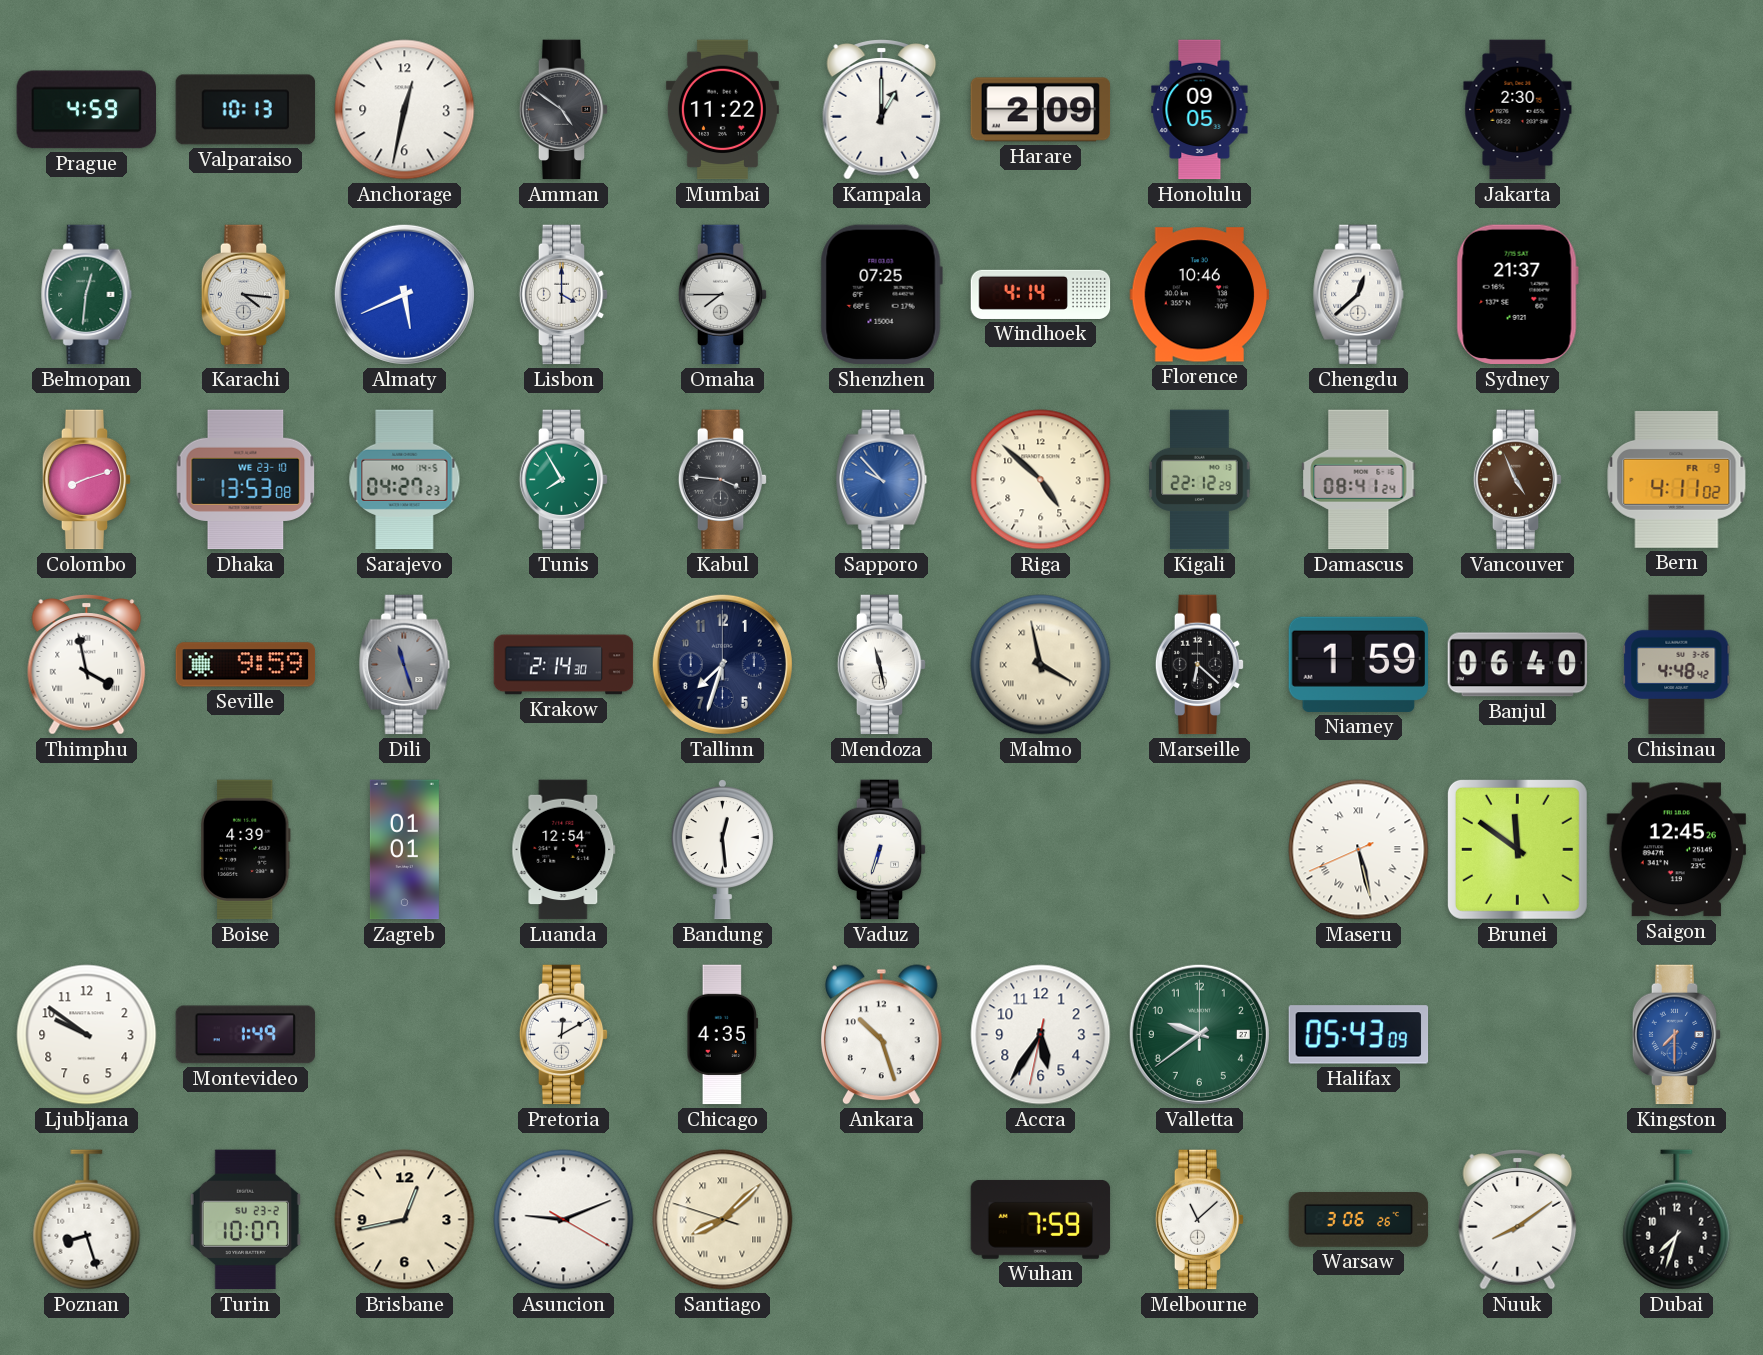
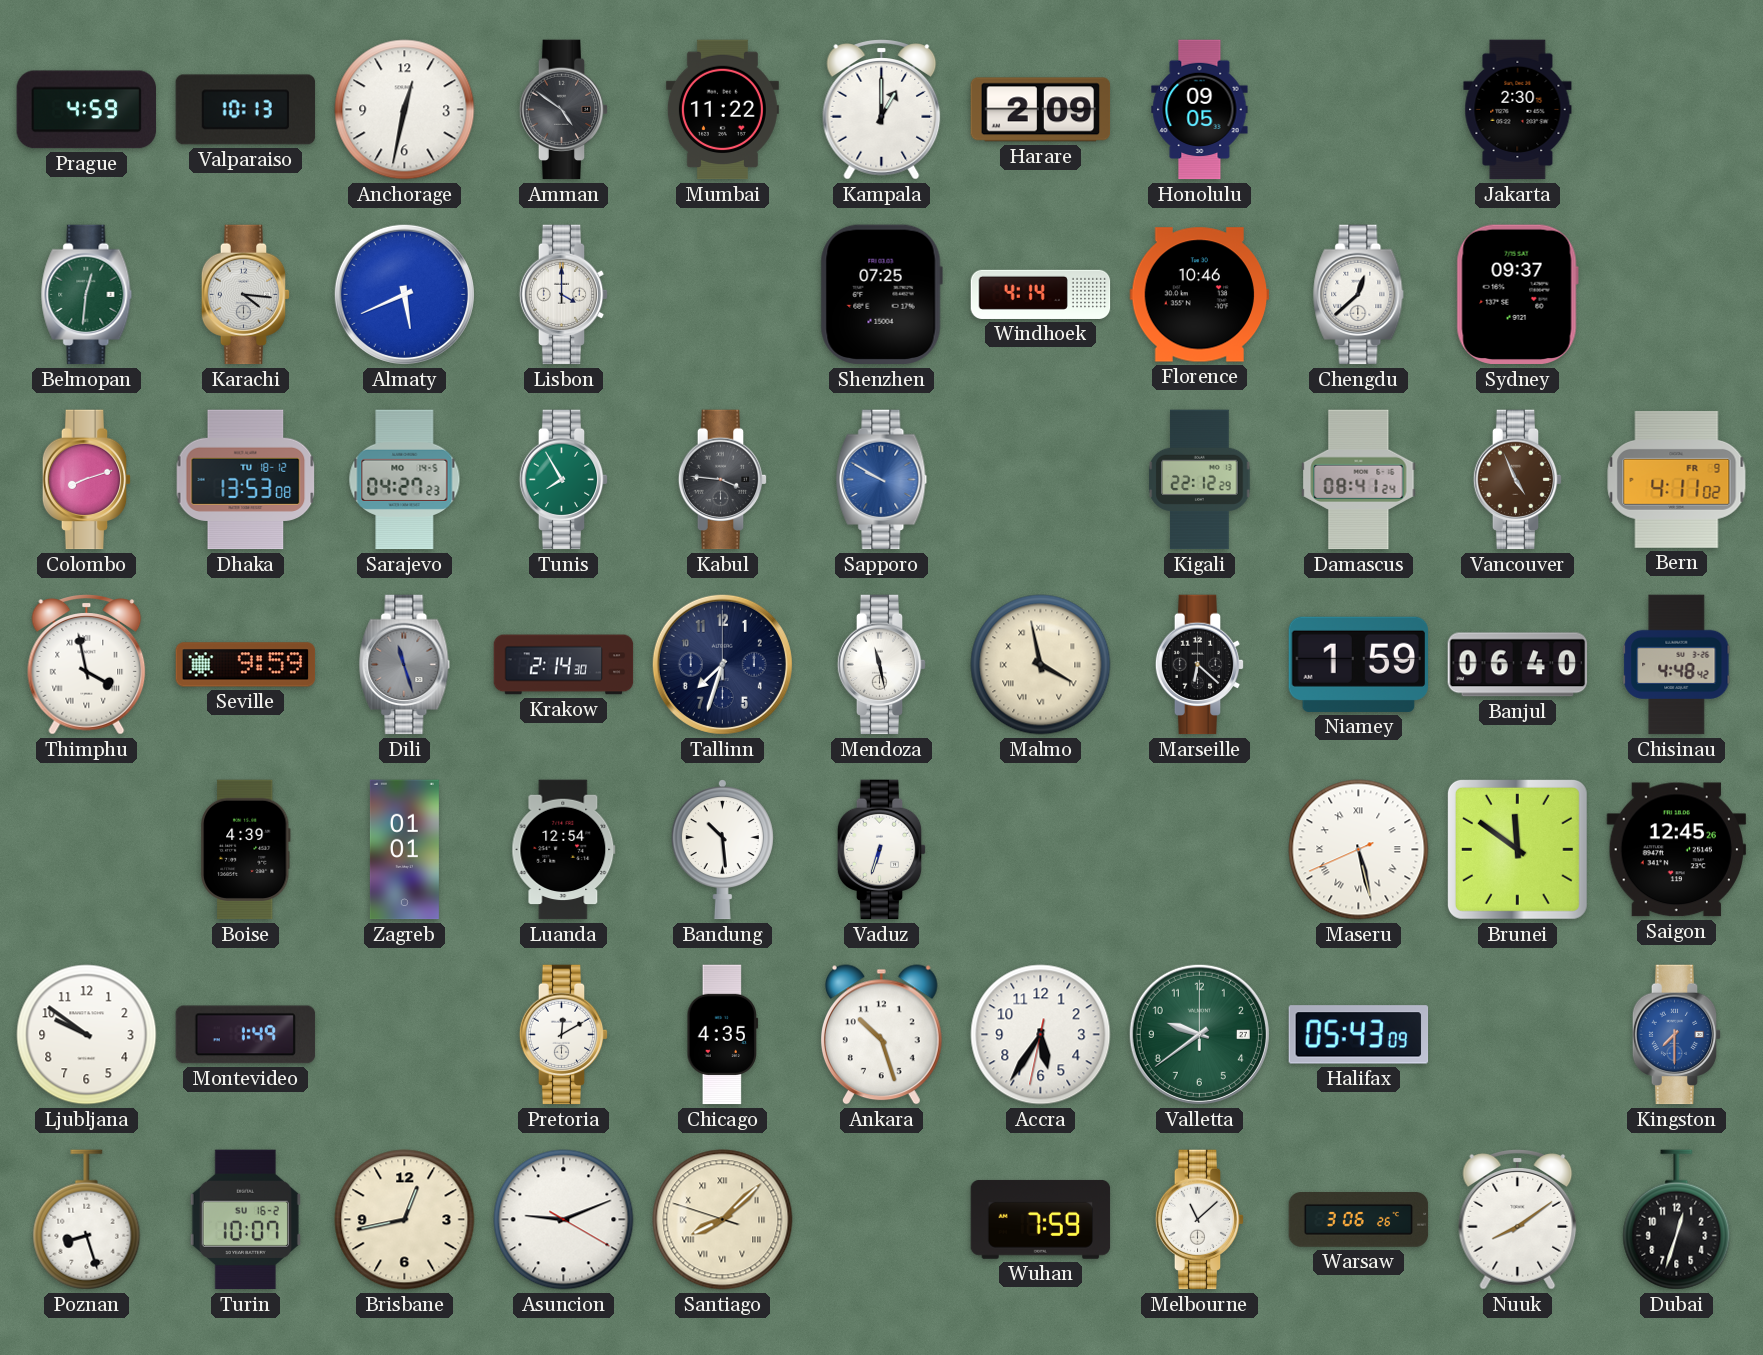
Omaha: 7:45 -> none (723, 295)
Sydney: 21:37 -> 09:37 (1517, 295)
Dhaka date: WE 23-10 -> TU 18-12 (246, 480)
Sapporo: 9:53 -> 9:50 (882, 480)
Riga: 4:52 -> none (1041, 480)
Bandung: 12:29 -> 10:29 (722, 850)
Turin date: SU 23-2 -> SU 16-2 (245, 1220)
Dubai: 7:33 -> 12:33 (1677, 1220)
